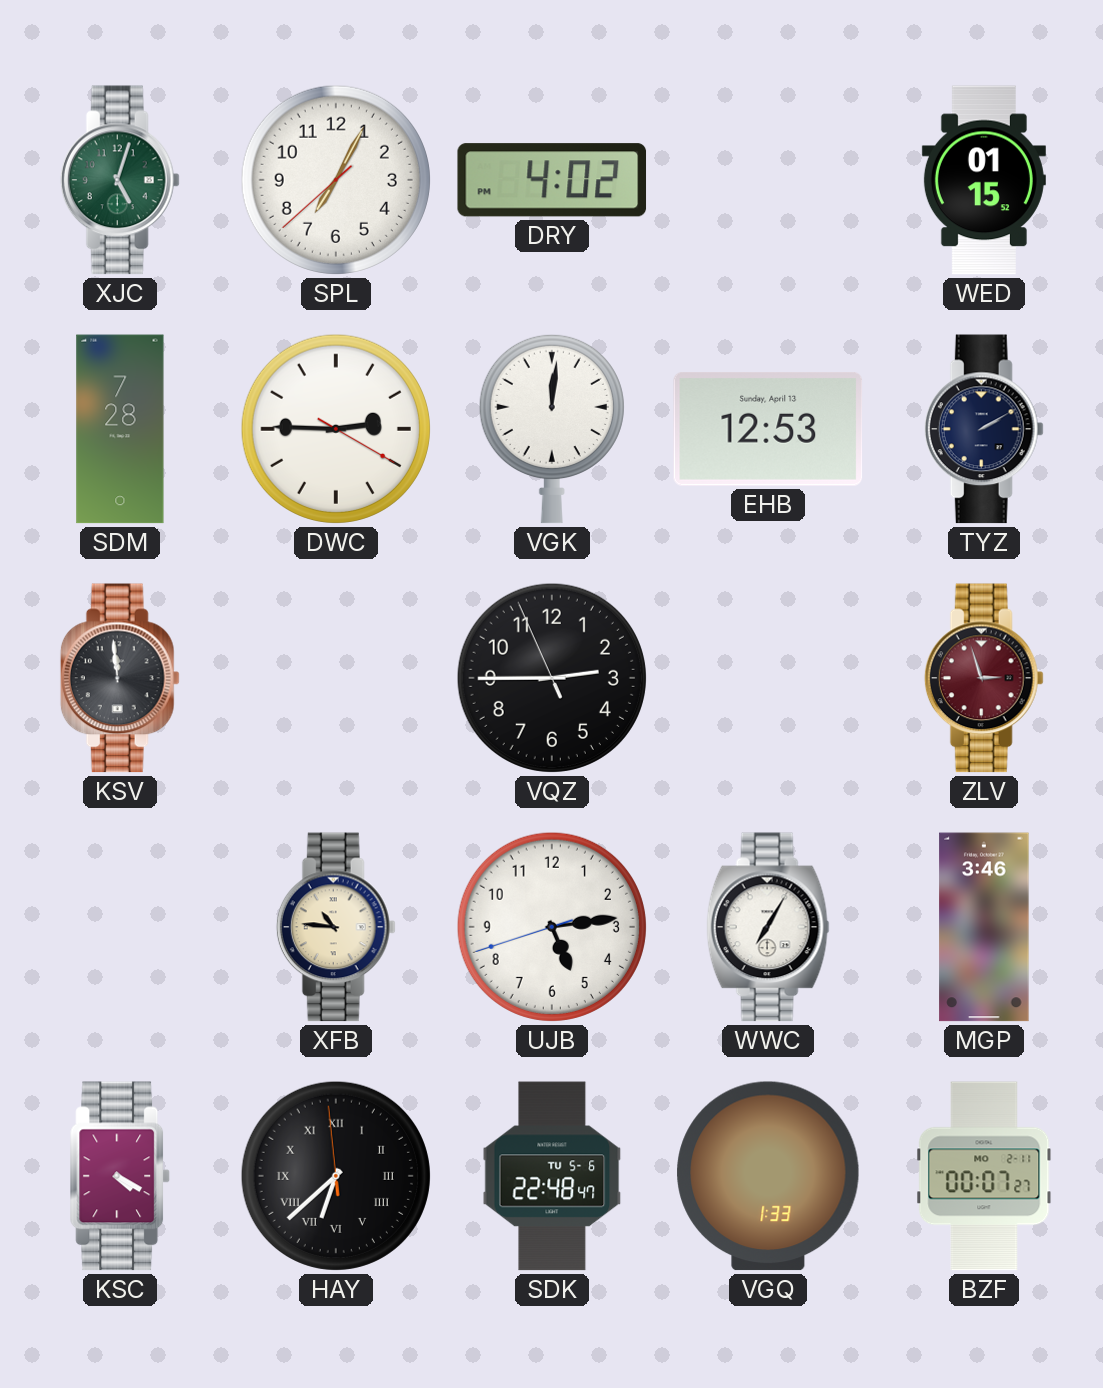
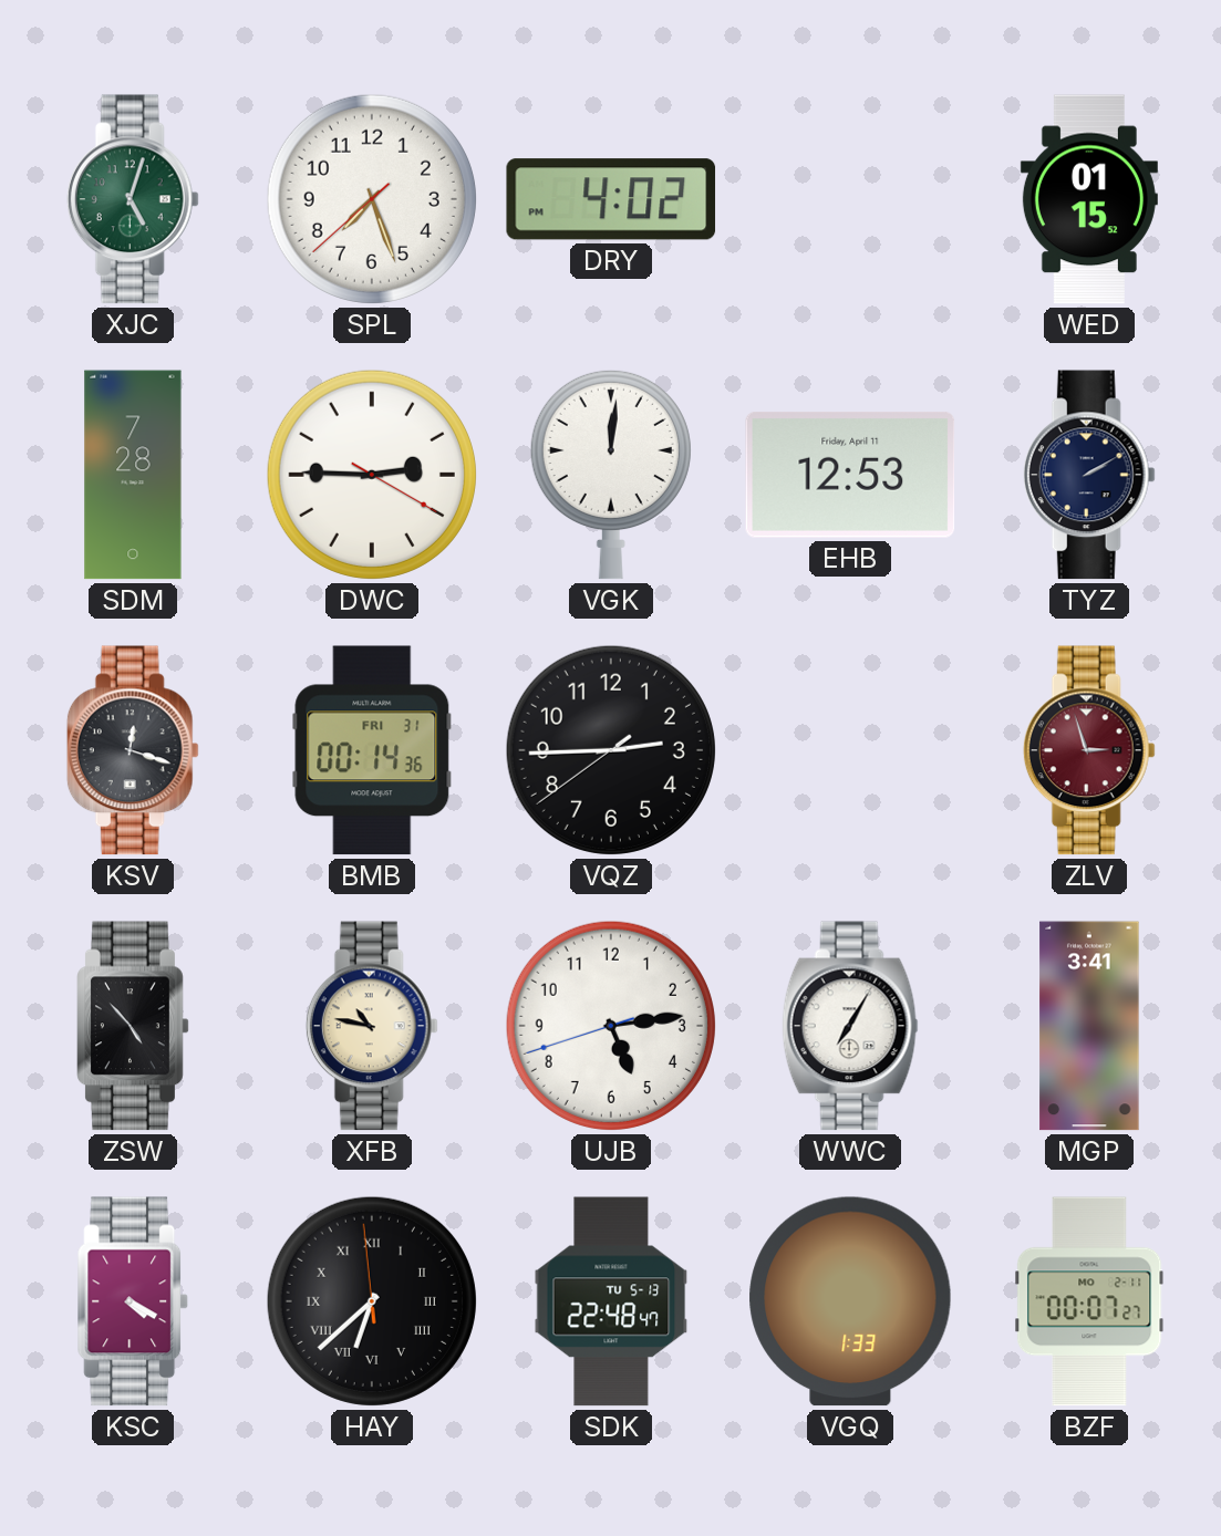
SPL: 7:04 -> 7:26 (372, 199)
EHB date: Sunday, April 13 -> Friday, April 11 (850, 475)
KSV: 11:59 -> 12:18 (133, 750)
BMB: none -> 00:14 (372, 750)
VQZ: 2:44:56 -> 2:44:39 (611, 750)
ZSW: none -> 4:53 (133, 1026)
XFB: 10:46 -> 10:47 (372, 1026)
MGP: 3:46 -> 3:41 (1089, 1026)
SDK date: TU 5-6 -> TU 5-13 (611, 1301)
